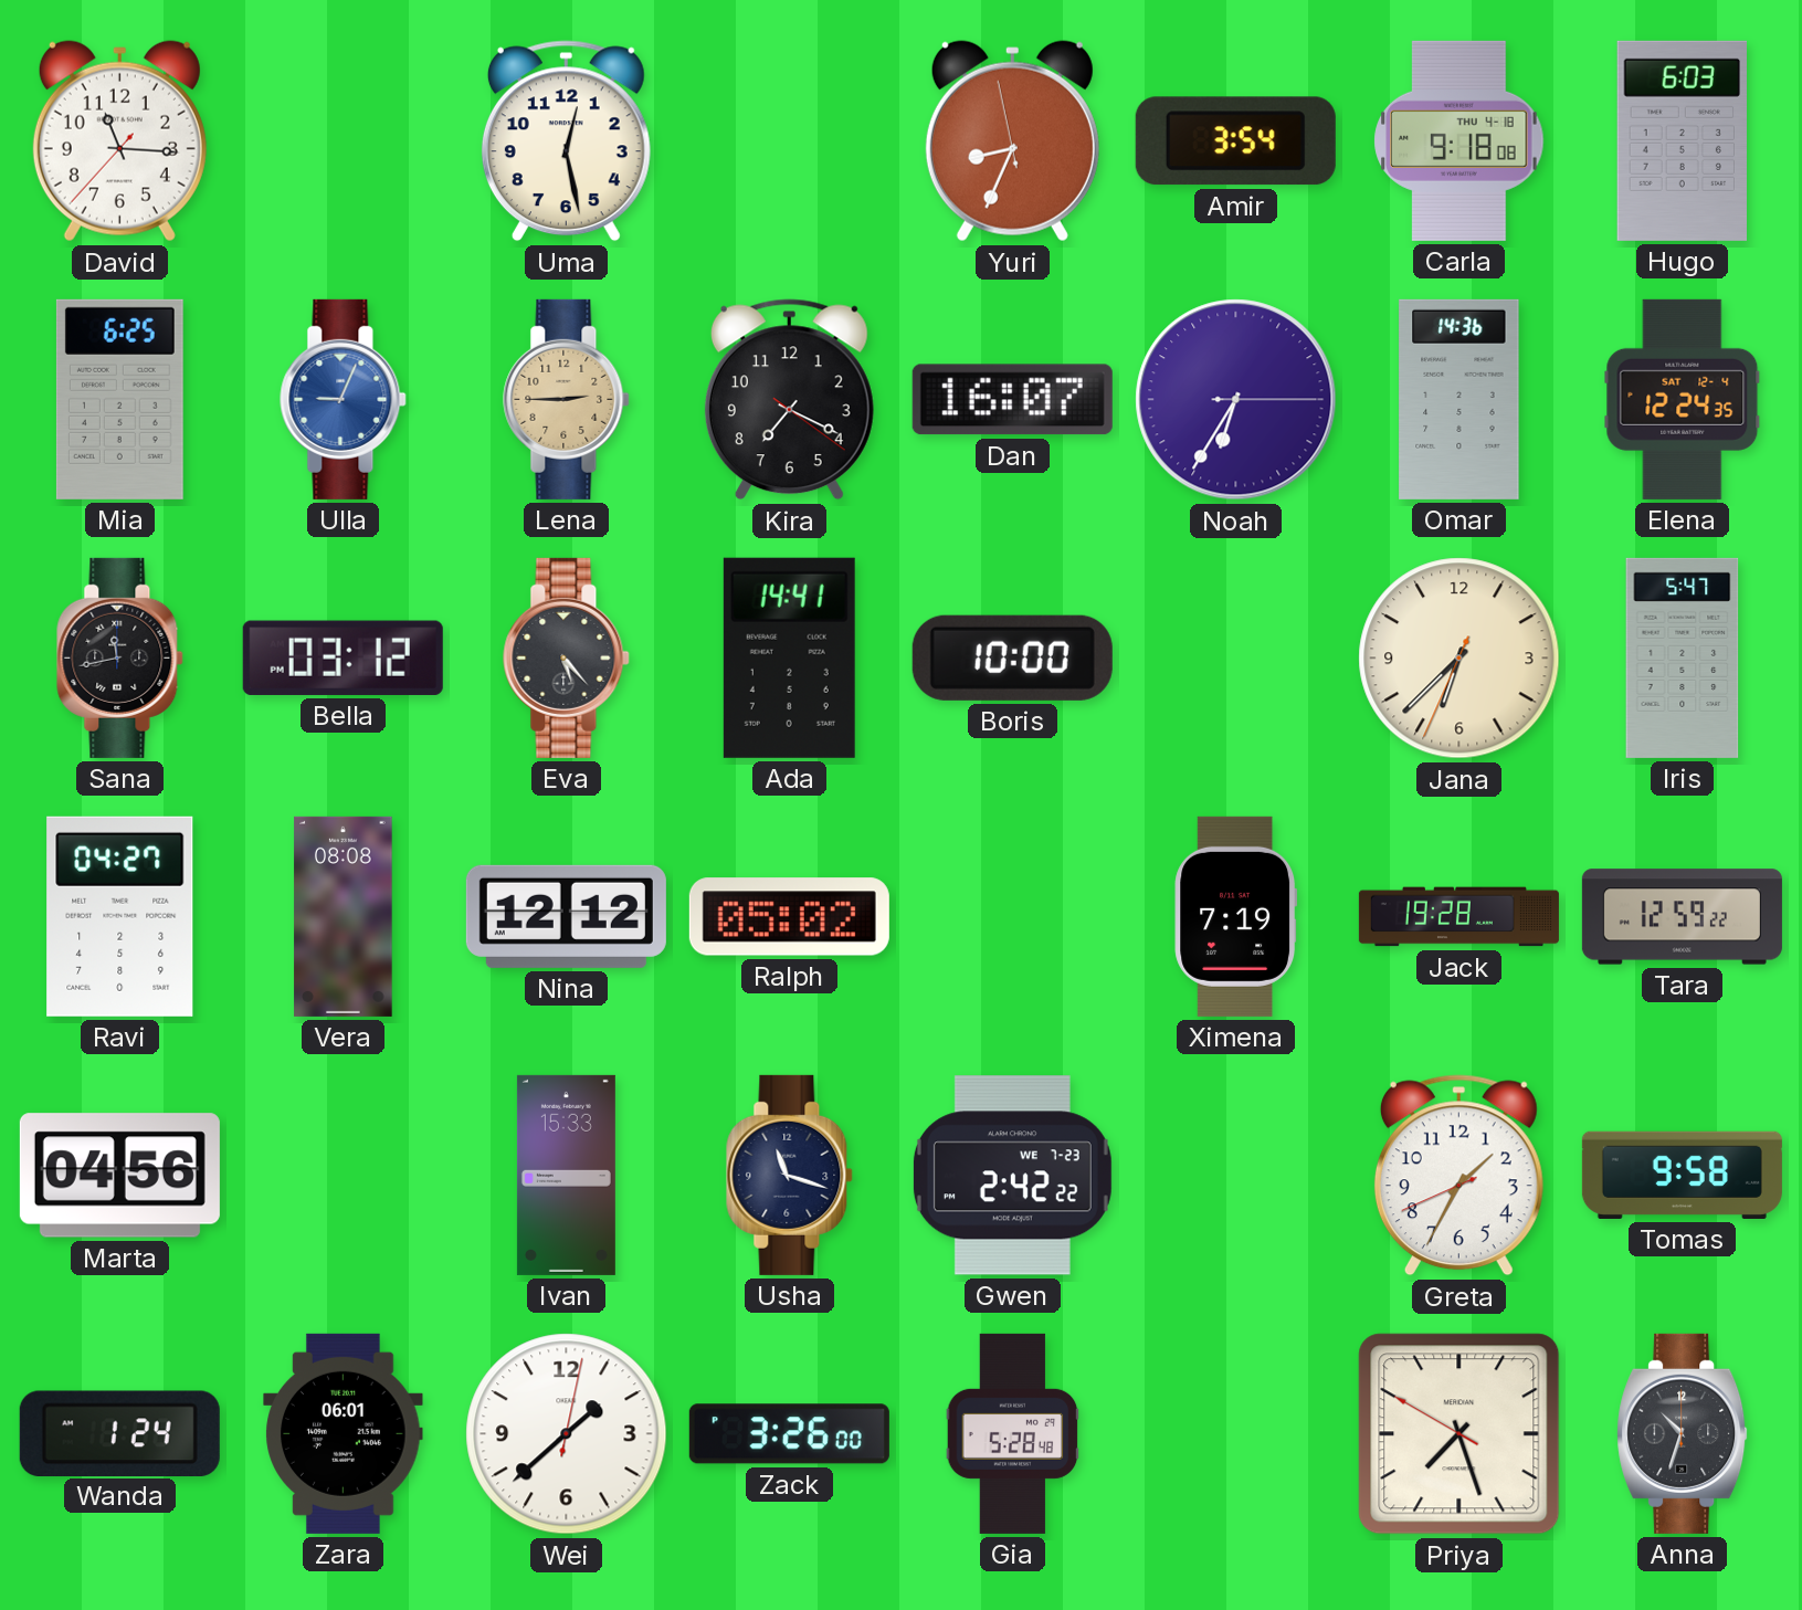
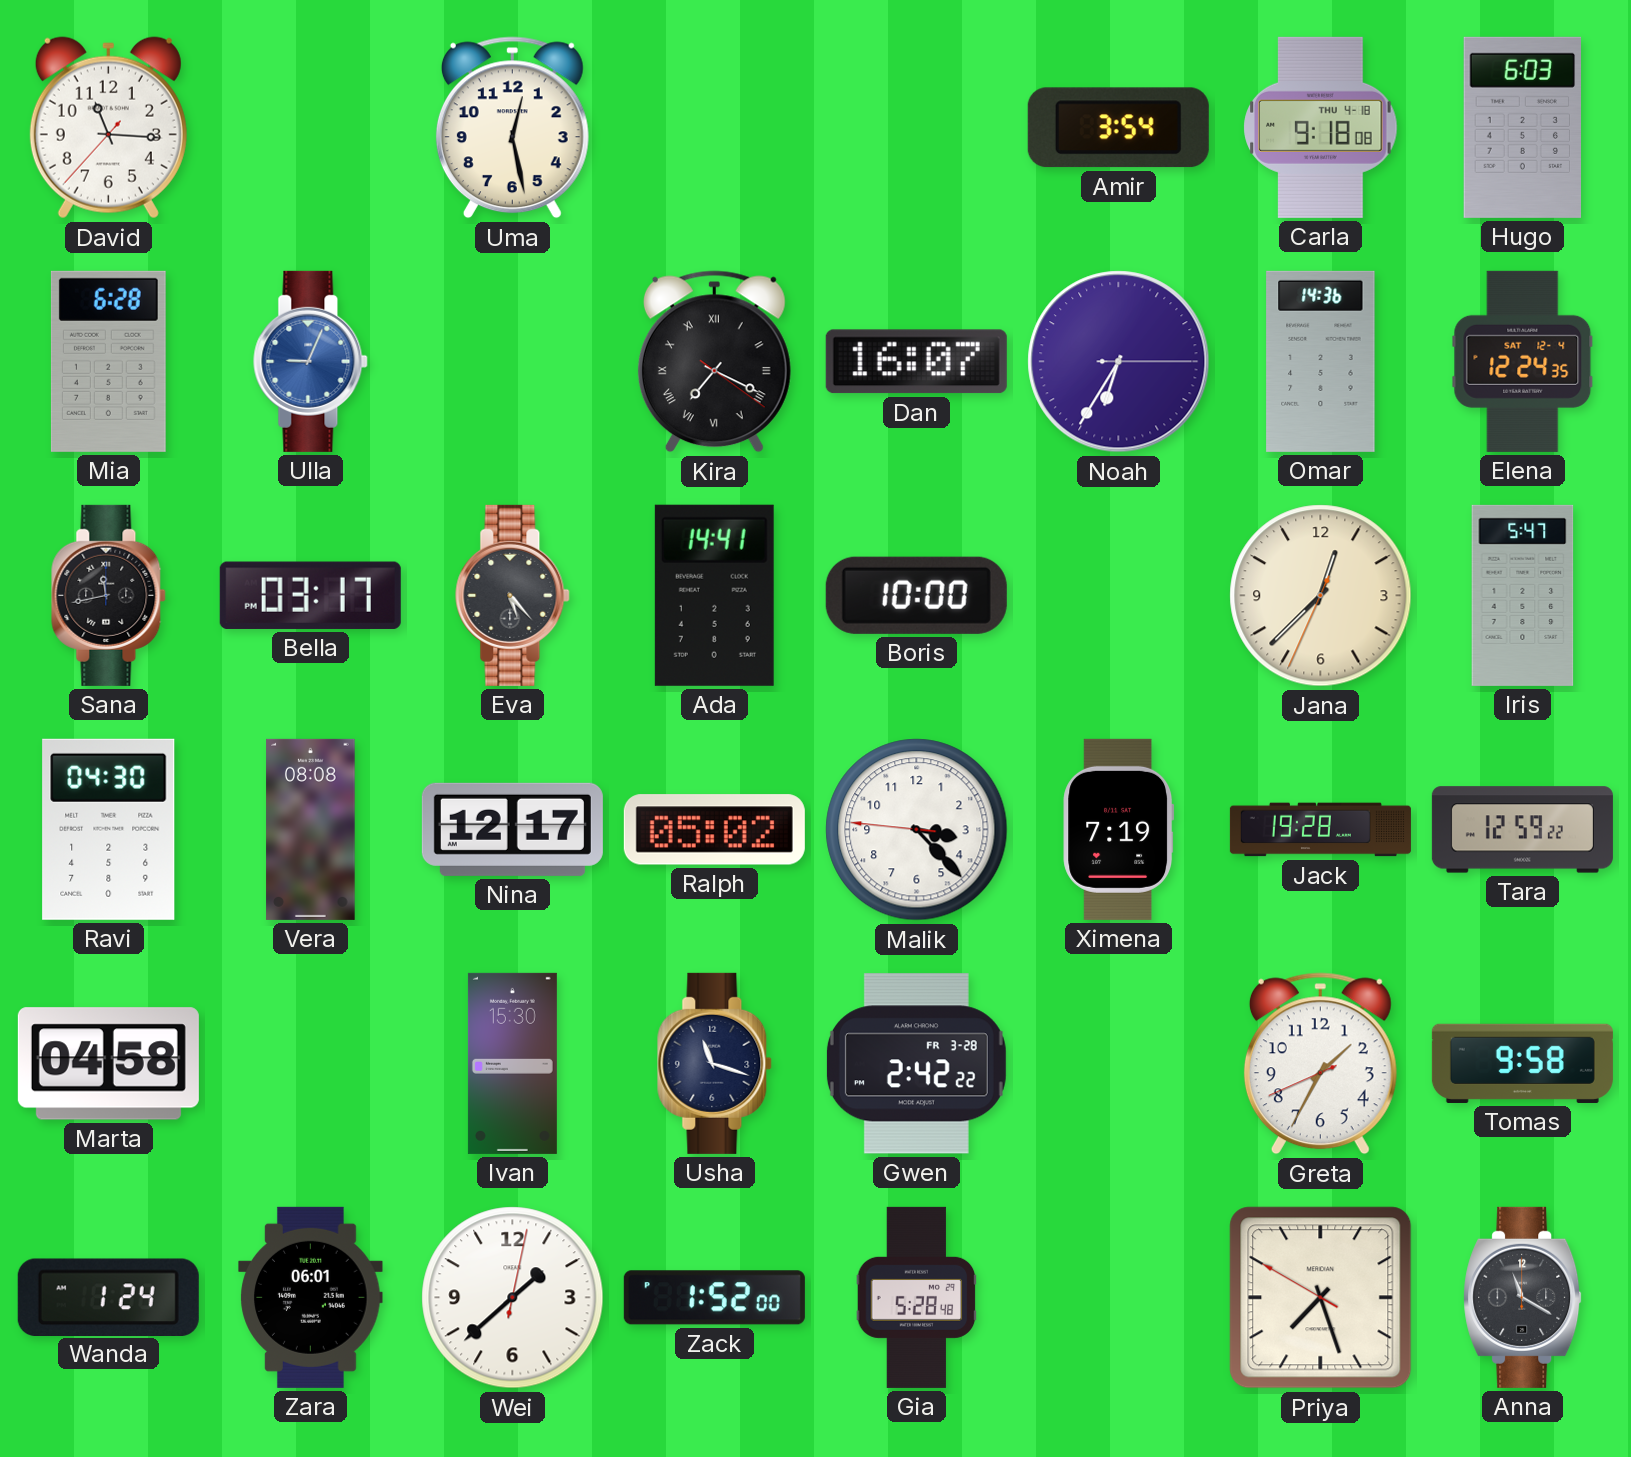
Yuri: 8:33 -> none (1012, 141)
Mia: 6:25 -> 6:28 (108, 361)
Lena: 2:45 -> none (567, 399)
Kira numerals: Arabic -> Roman (714, 362)
Bella: 03:12 -> 03:17 (310, 595)
Jana: 6:37 -> 12:37 (1321, 596)
Ravi: 04:27 -> 04:30 (109, 829)
Nina: 12:12 -> 12:17 (512, 829)
Malik: none -> 3:22 (917, 830)
Marta: 04:56 -> 04:58 (108, 1064)
Ivan: 15:33 -> 15:30 (512, 1063)
Gwen date: WE 7-23 -> FR 3-28 (916, 1064)
Zack: 3:26 -> 1:52 (714, 1298)
Anna: 10:33 -> 11:20 (1523, 1297)
